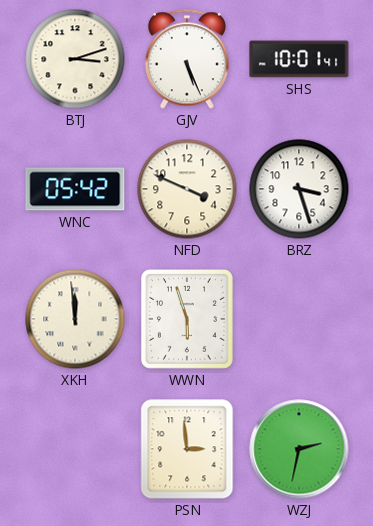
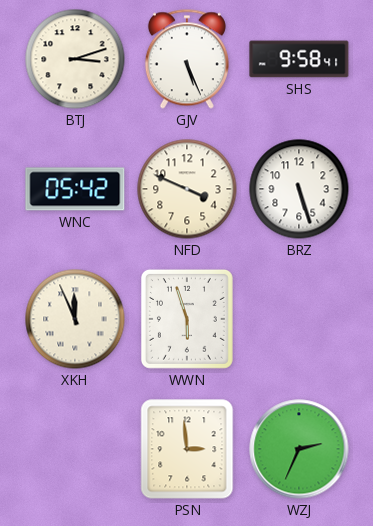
SHS: 10:01 -> 9:58 (299, 59)
BRZ: 3:27 -> 5:27 (299, 189)
XKH: 11:59 -> 11:56 (75, 319)
WZJ: 2:32 -> 2:34 (299, 449)
